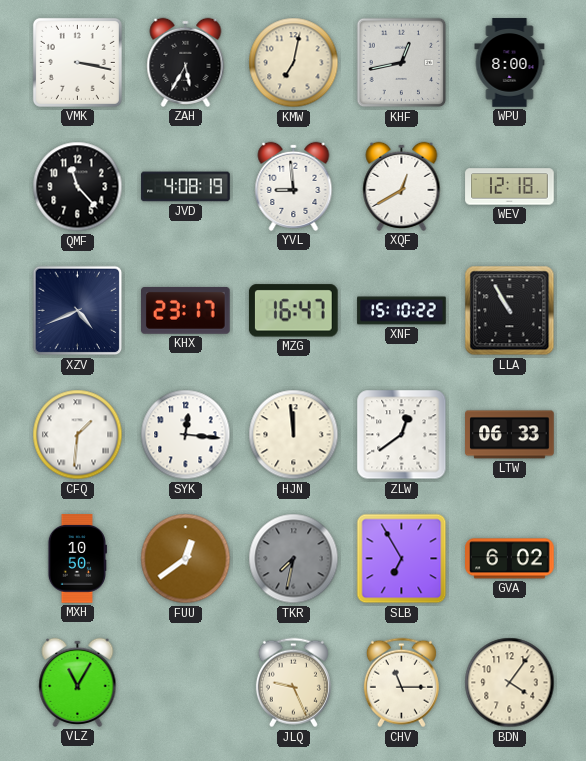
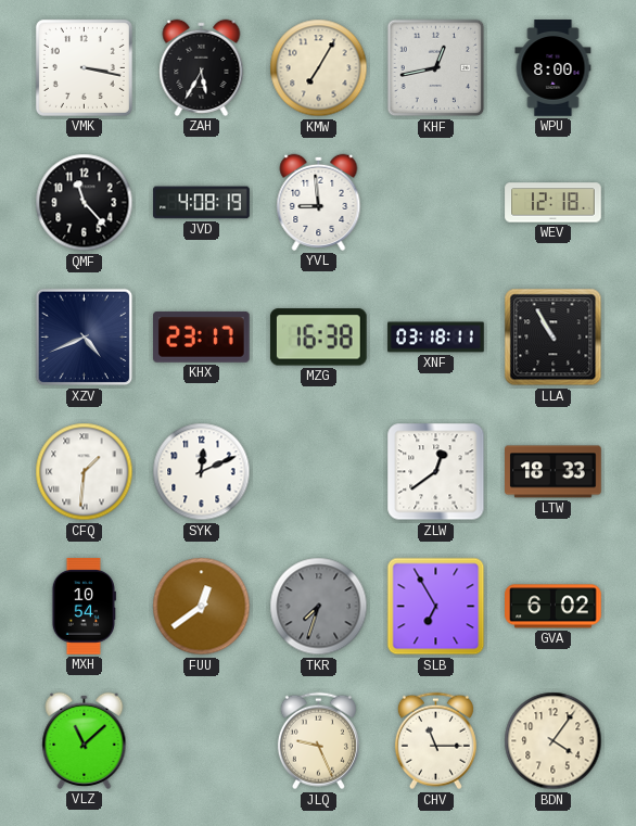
KMW: 7:02 -> 7:05 (319, 68)
XQF: 12:40 -> none (402, 186)
MZG: 16:47 -> 16:38 (318, 338)
XNF: 15:10 -> 03:18 (436, 338)
SYK: 12:16 -> 12:11 (202, 472)
HJN: 11:59 -> none (294, 435)
LTW: 06:33 -> 18:33 (554, 472)
MXH: 10:50 -> 10:54 (84, 607)
TKR: 7:32 -> 7:33 (319, 607)
VLZ: 11:05 -> 11:08 (85, 740)
